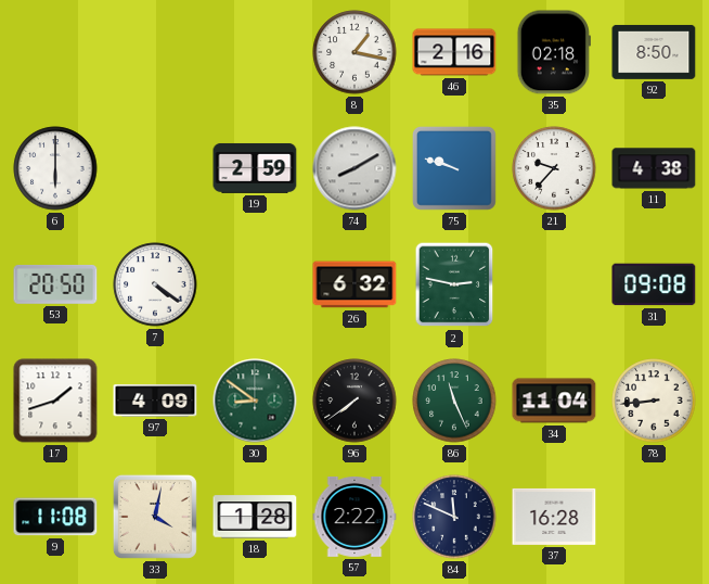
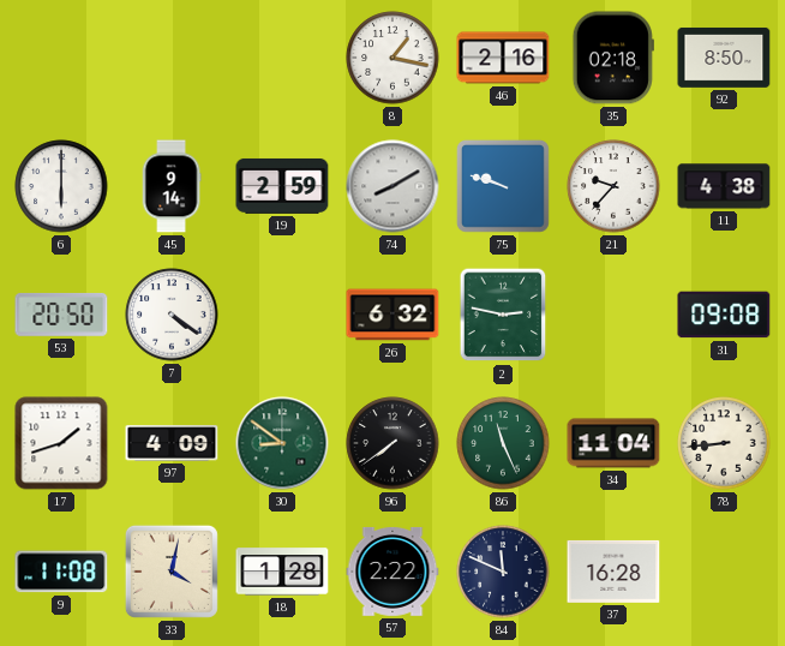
45: none -> 9:14 (172, 186)
